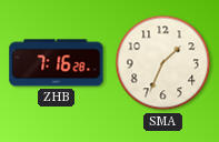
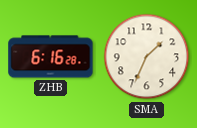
ZHB: 7:16 -> 6:16 (51, 57)
